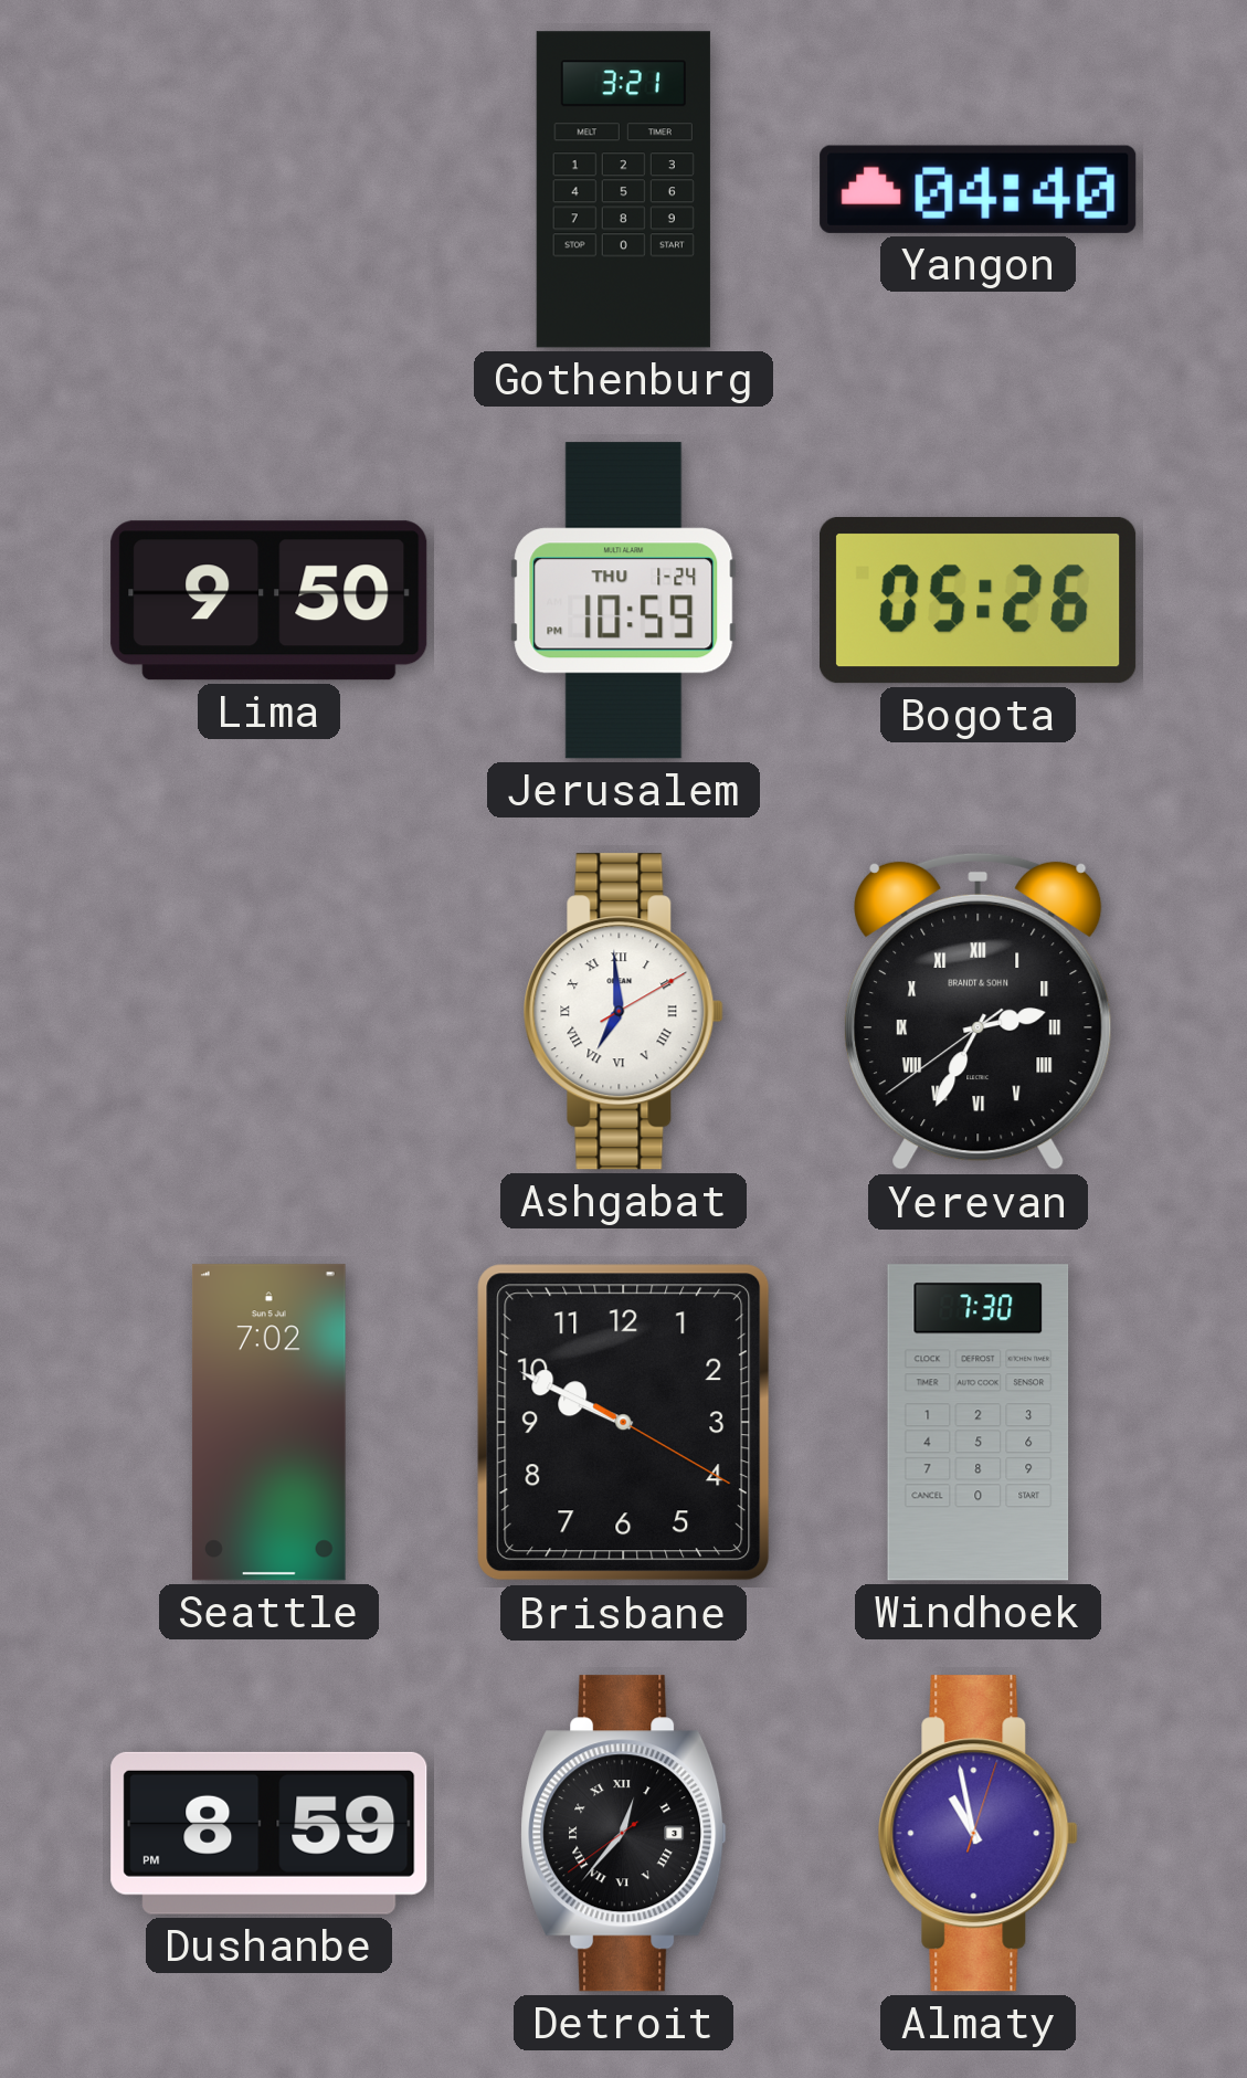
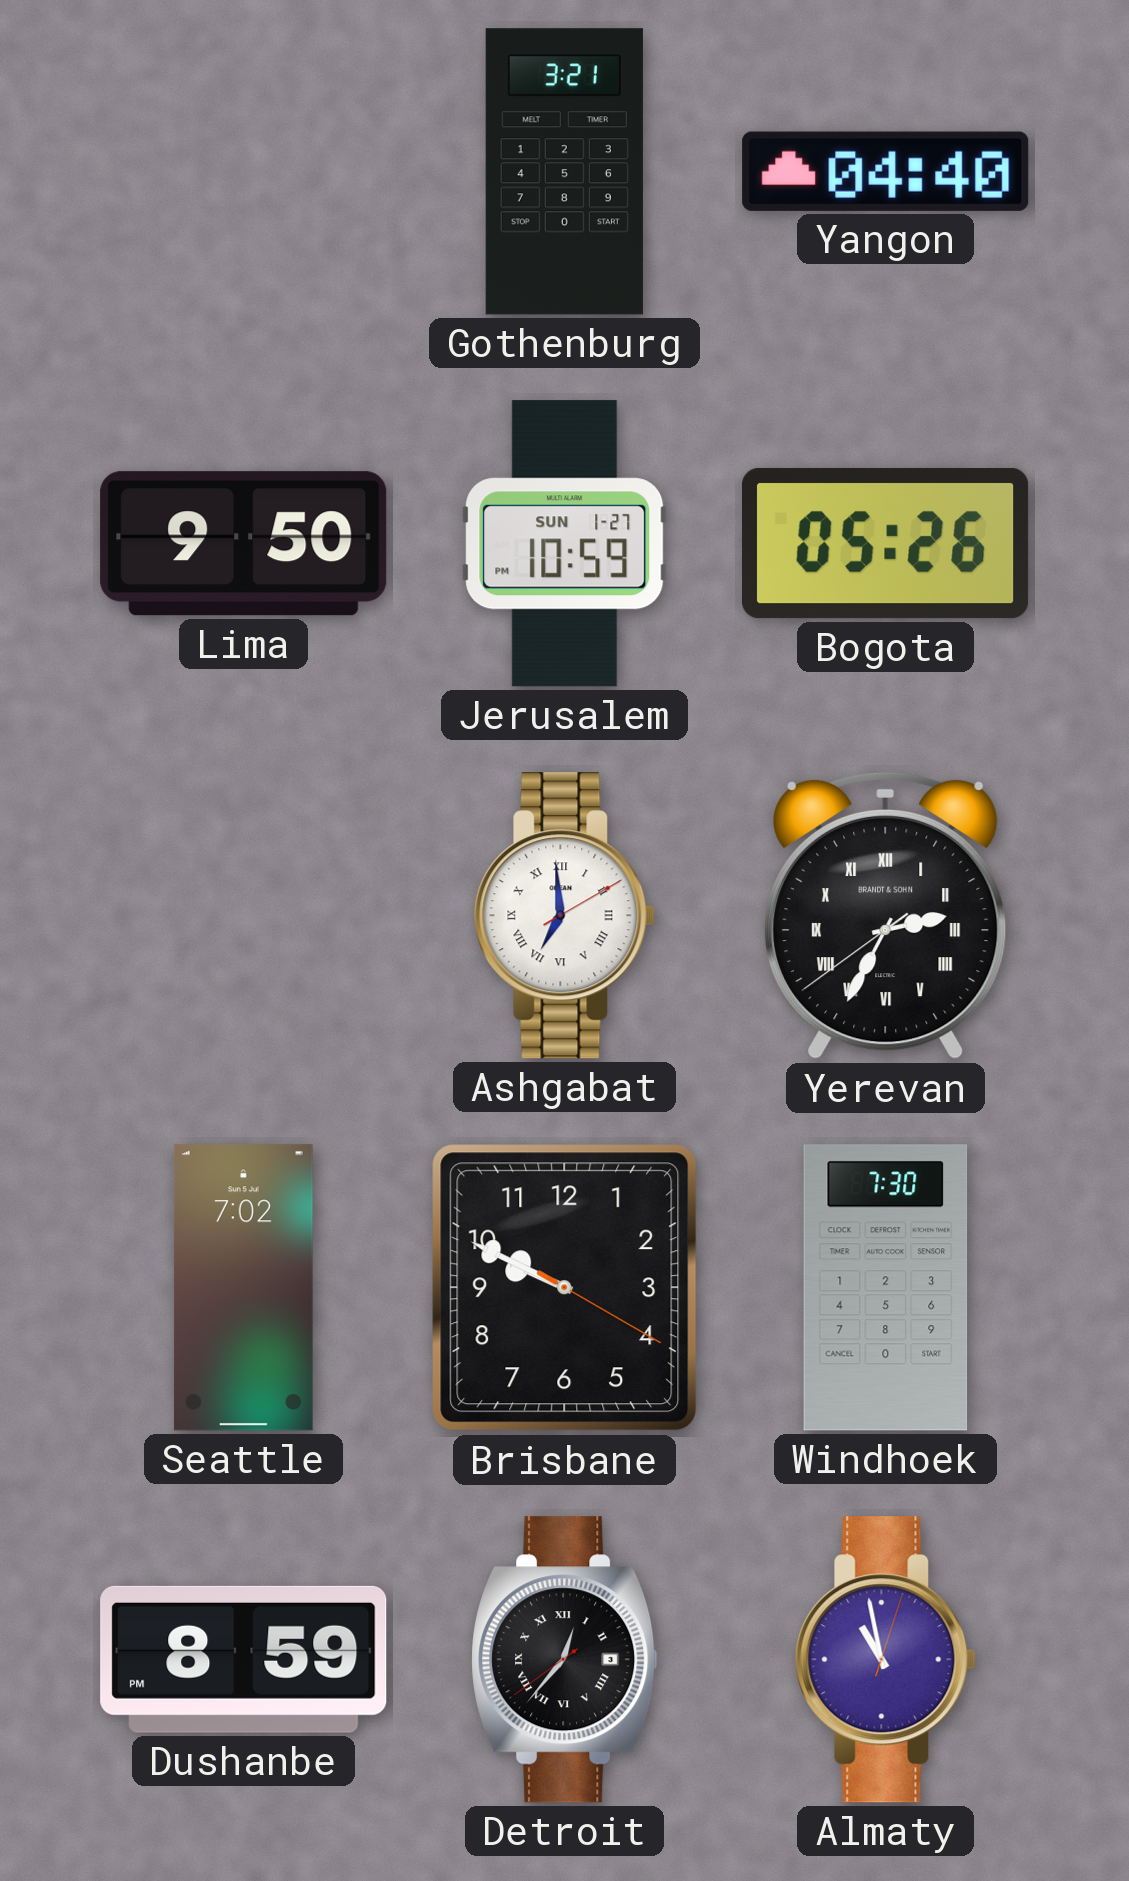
Jerusalem date: THU 1-24 -> SUN 1-27 (565, 544)
